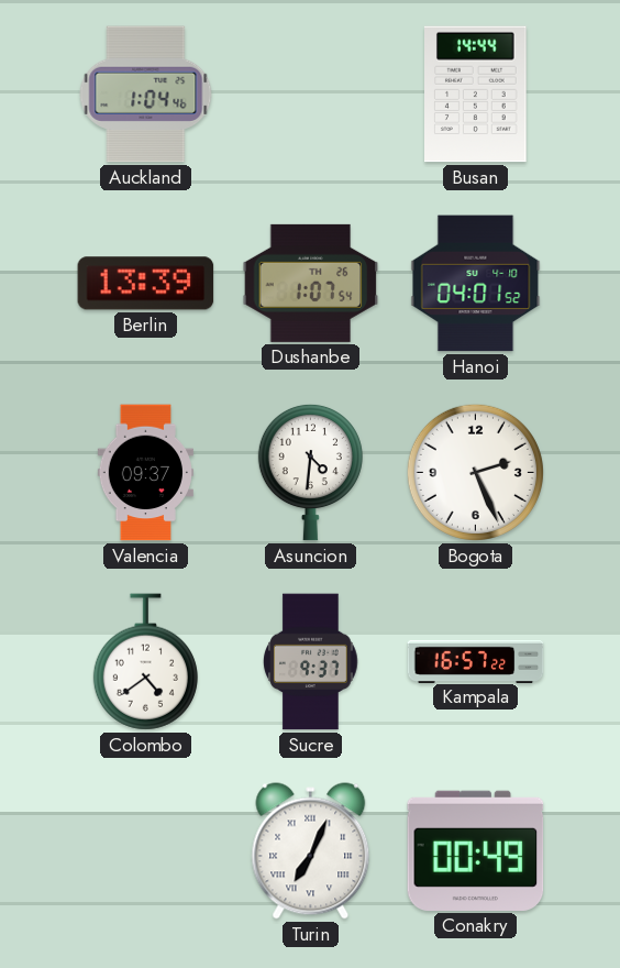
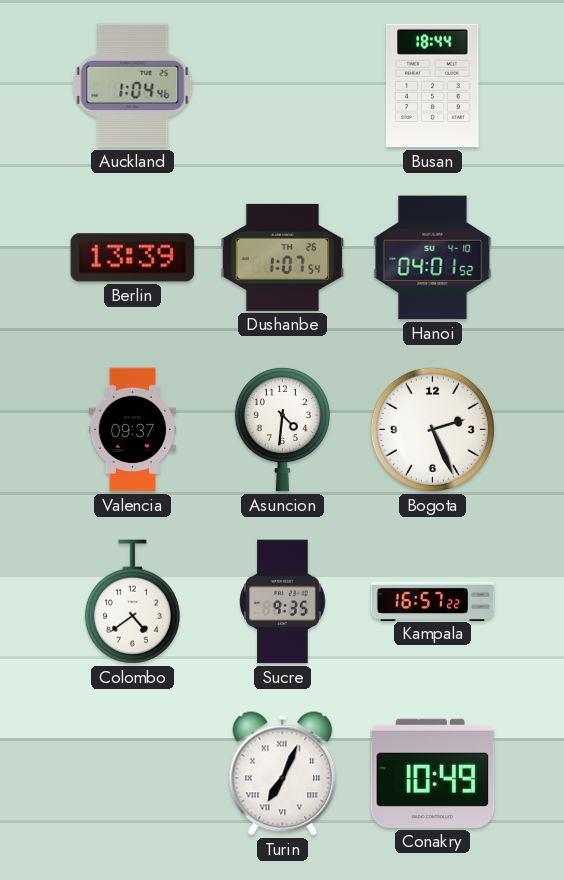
Busan: 14:44 -> 18:44 (433, 86)
Sucre: 9:37 -> 9:35 (283, 602)
Conakry: 00:49 -> 10:49 (433, 773)
